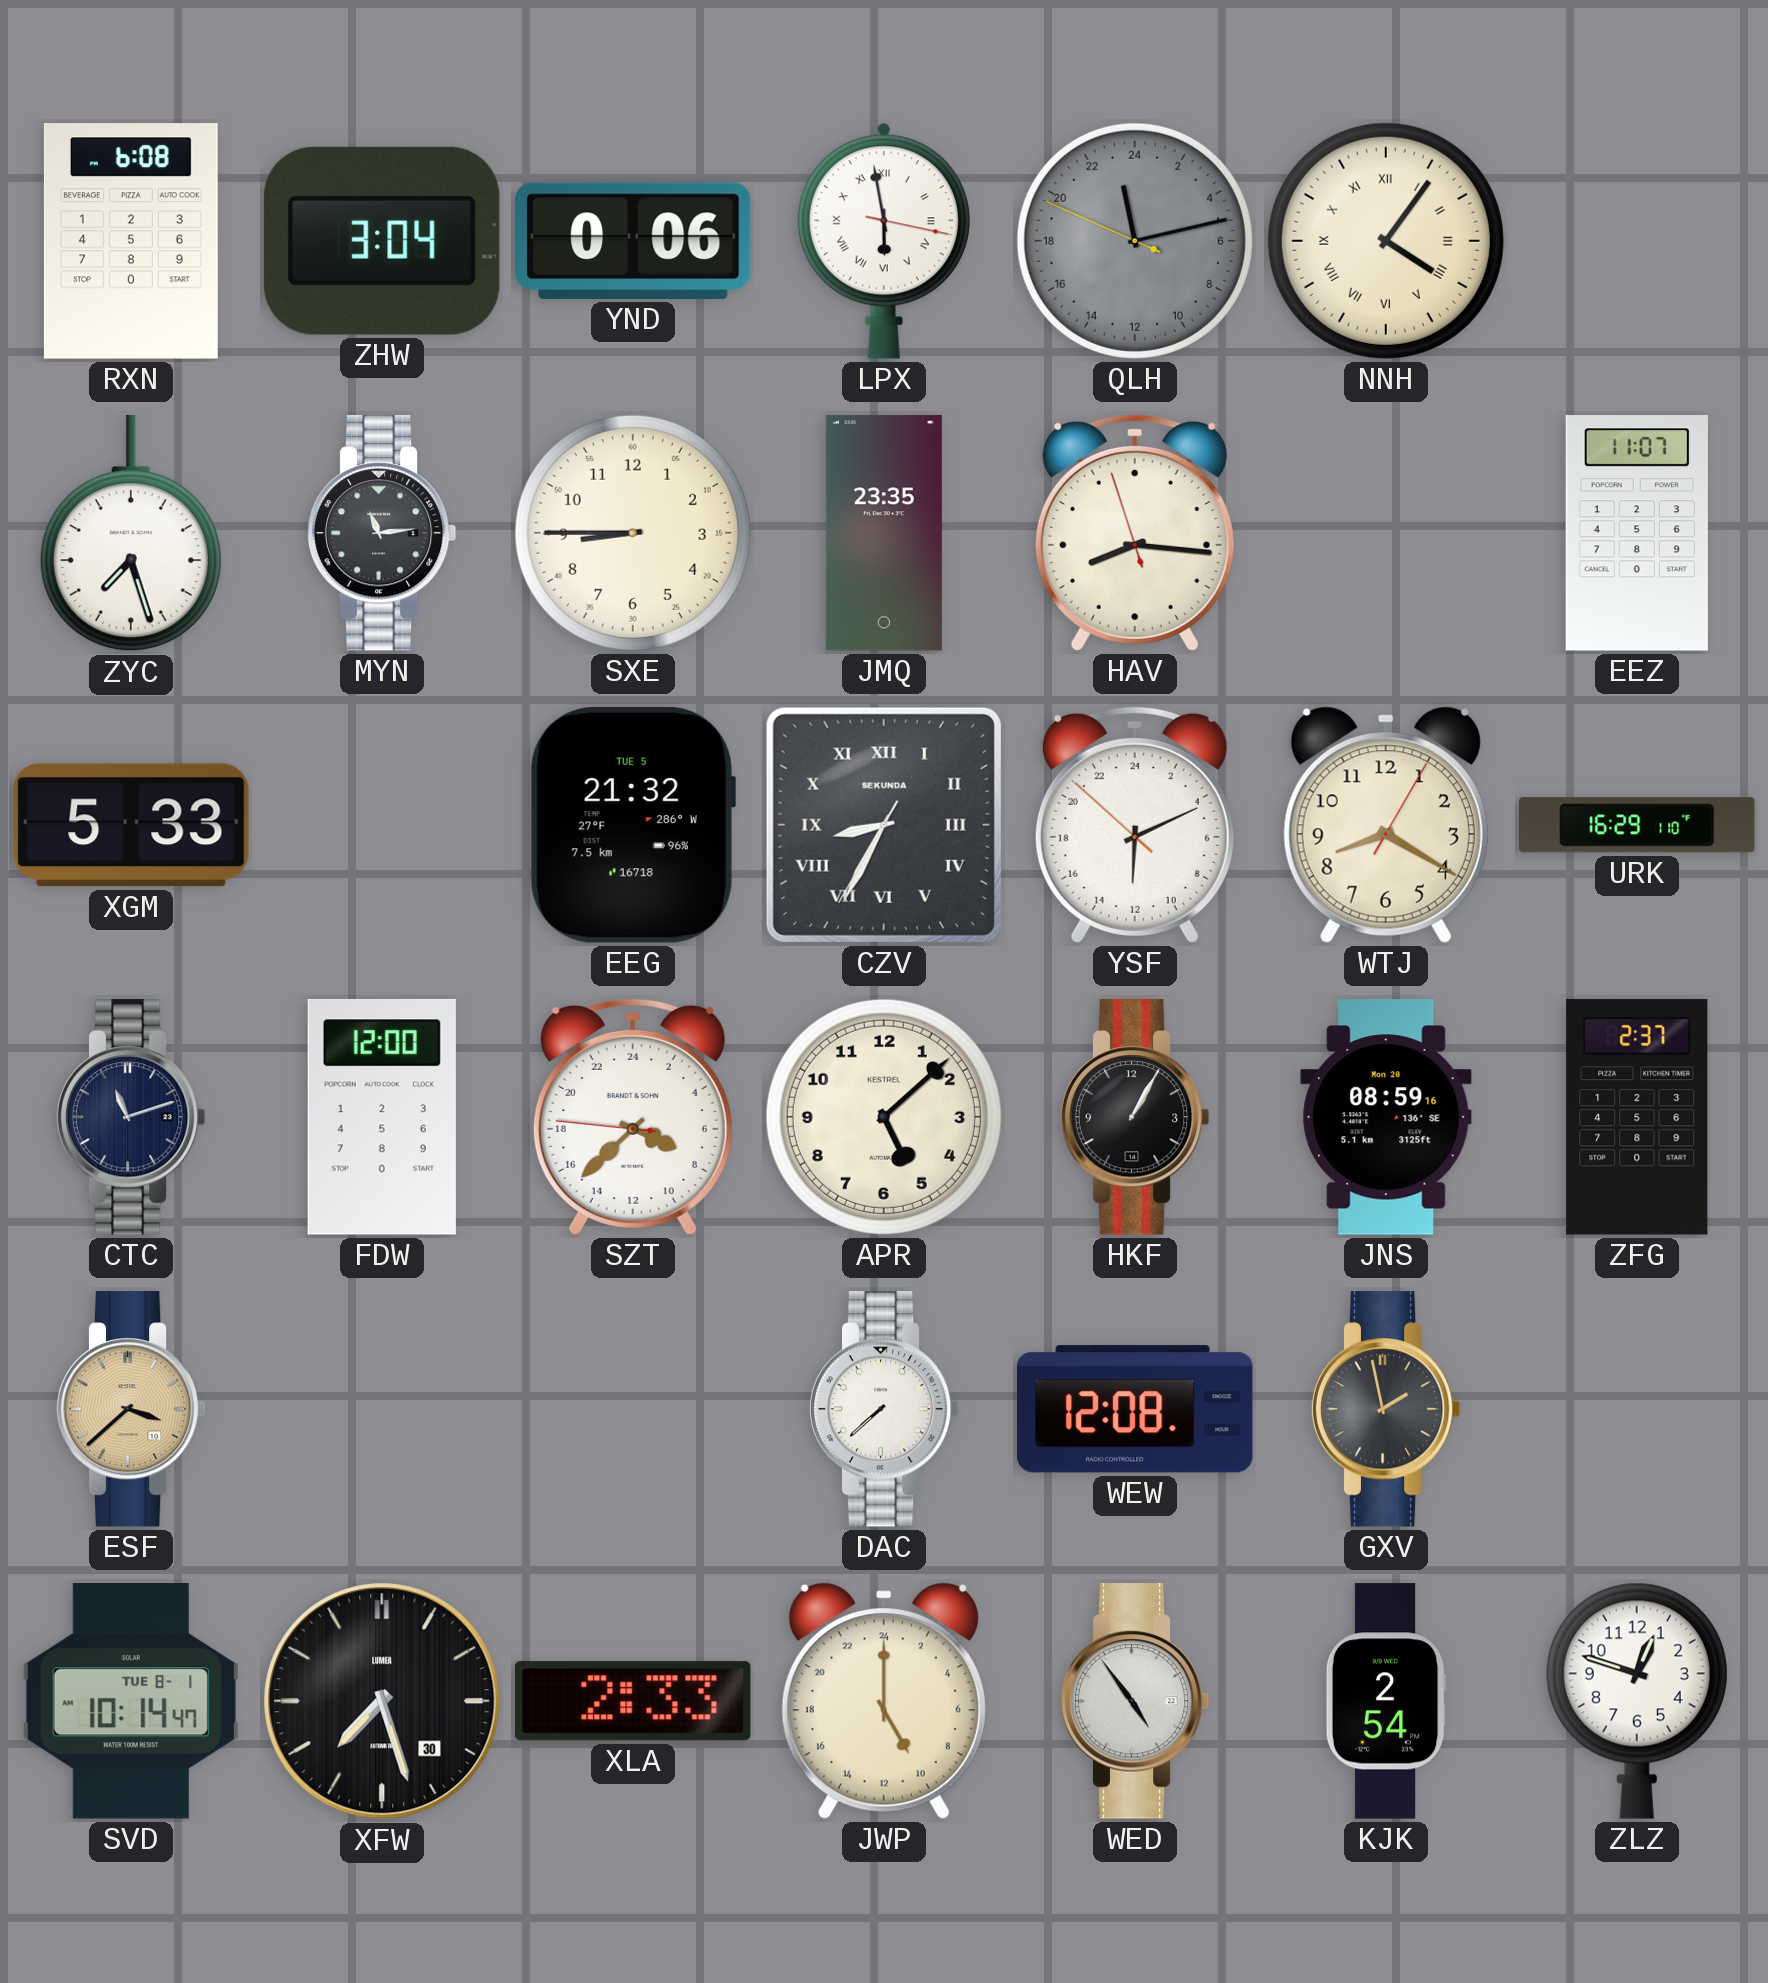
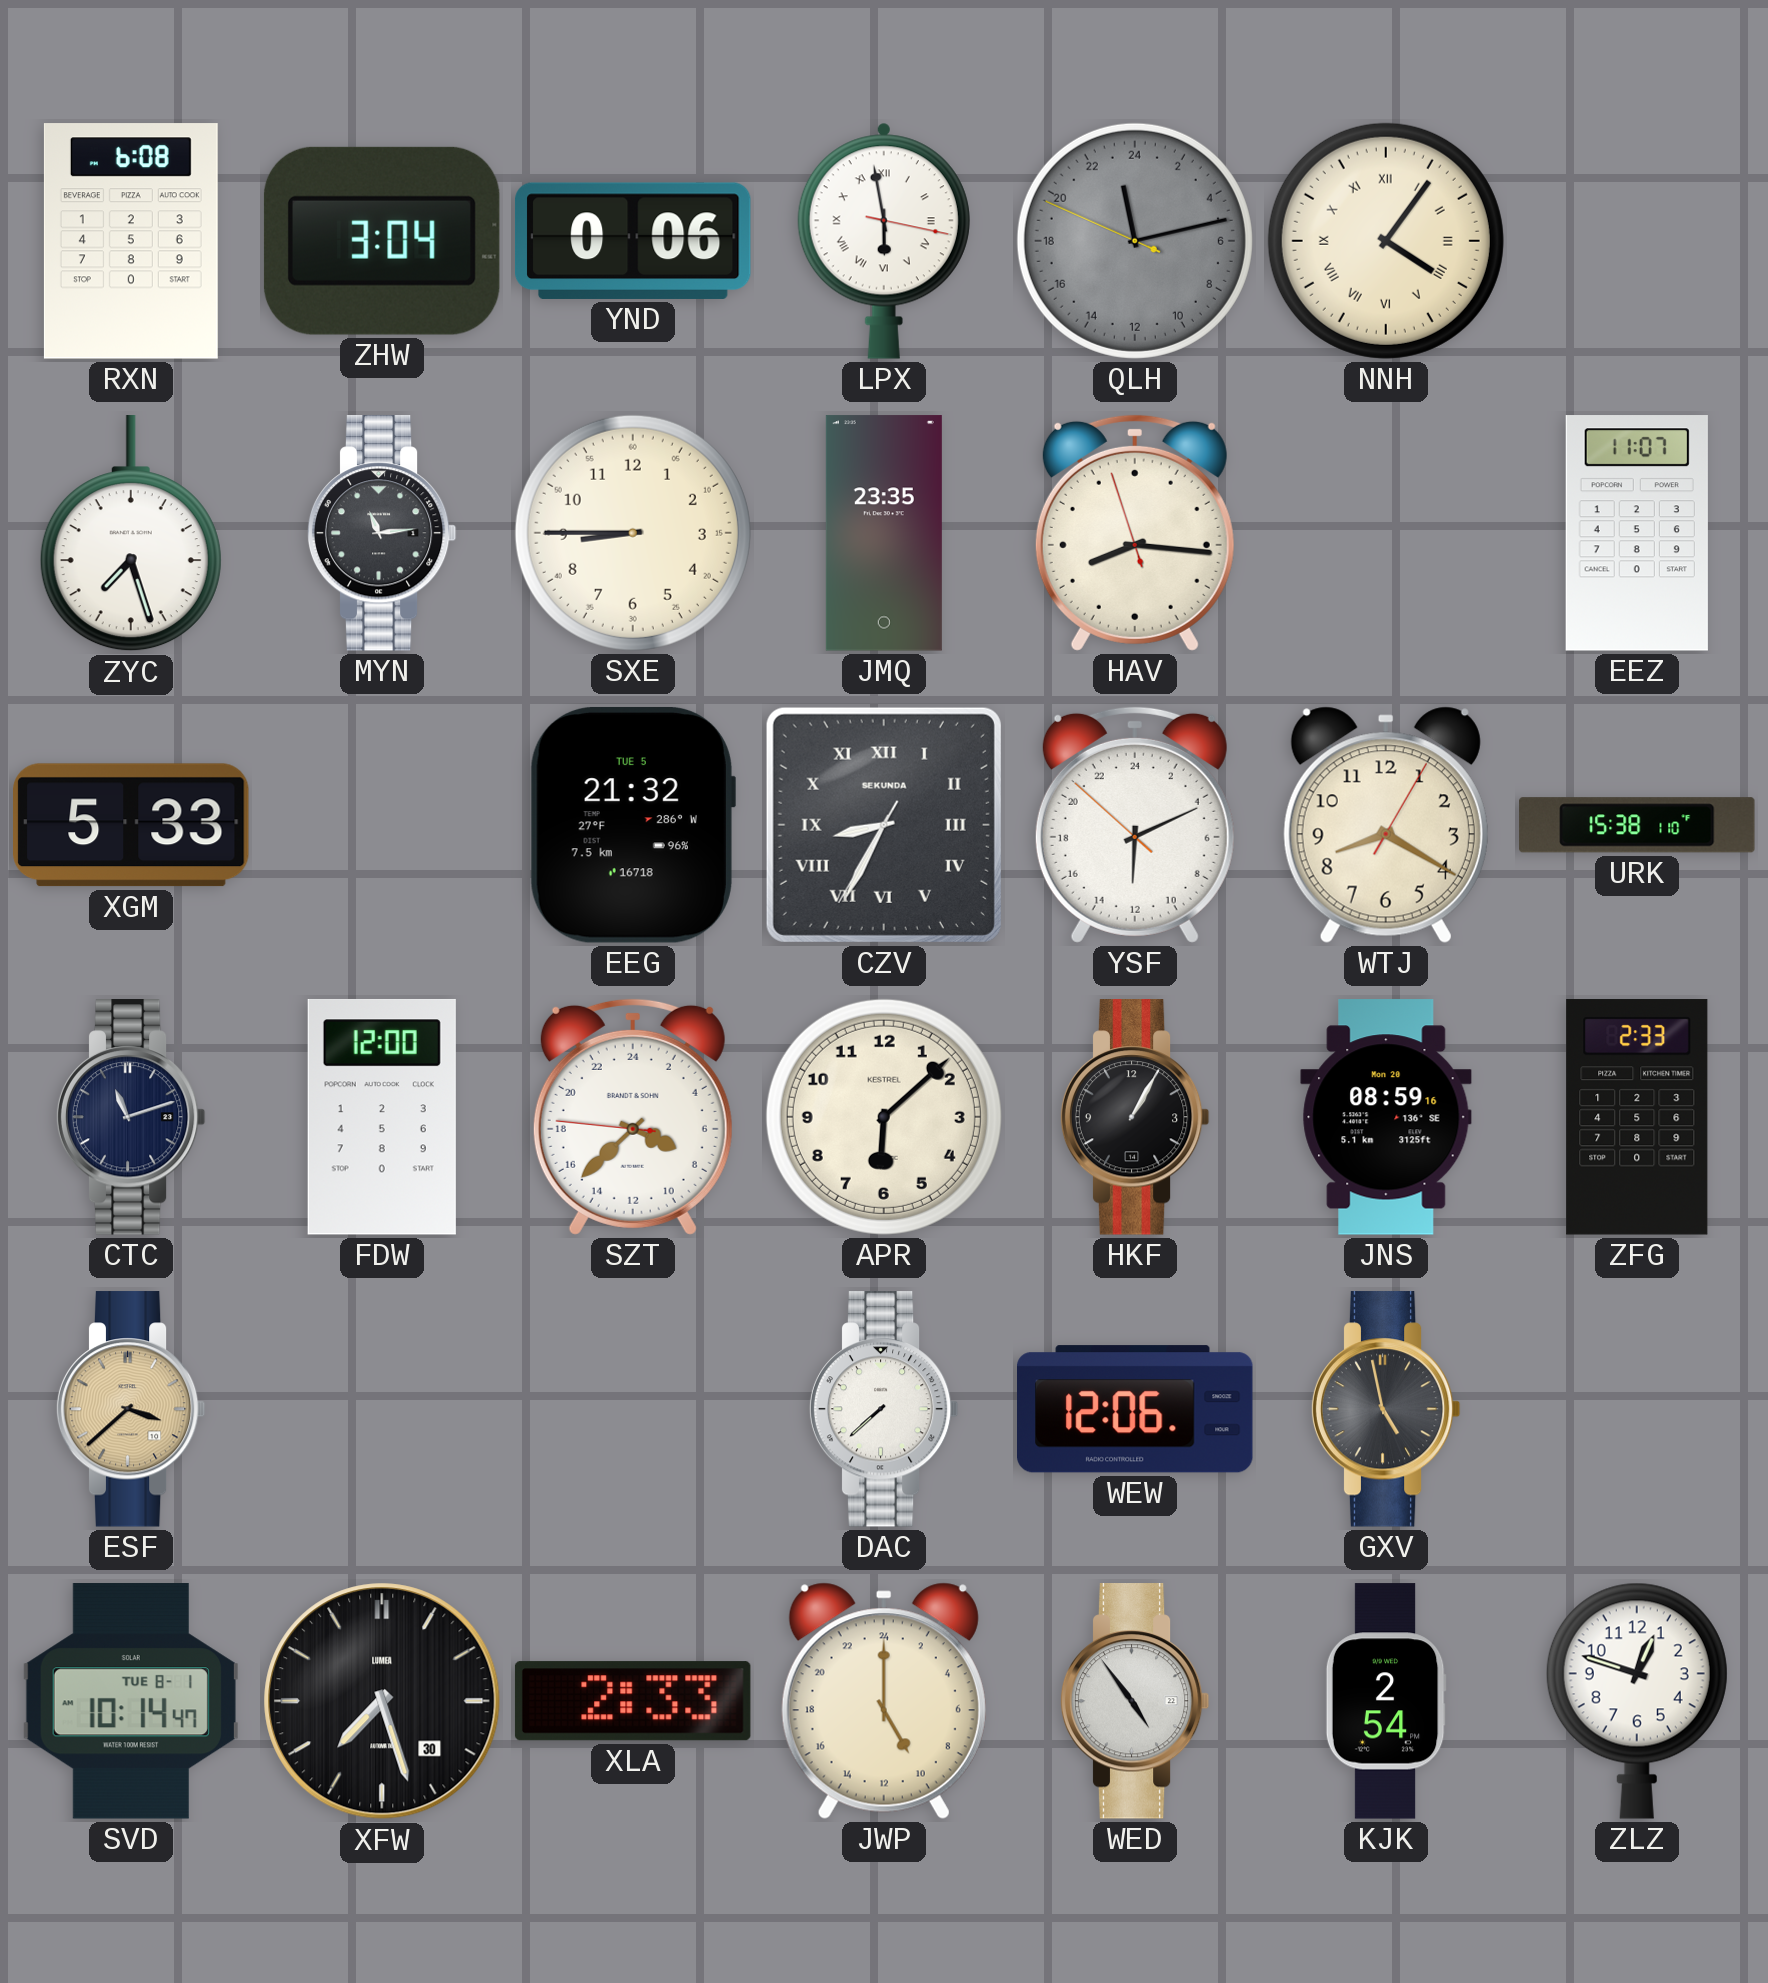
URK: 16:29 -> 15:38 (1637, 825)
APR: 5:08 -> 6:08 (884, 1117)
ZFG: 2:37 -> 2:33 (1637, 1117)
WEW: 12:08 -> 12:06 (1136, 1409)
GXV: 1:58 -> 4:58 (1386, 1409)
